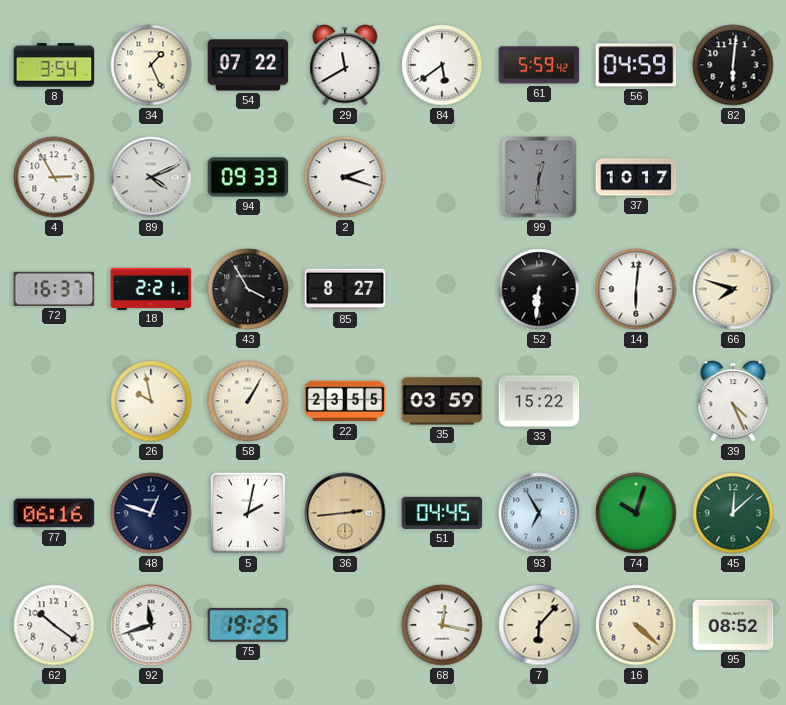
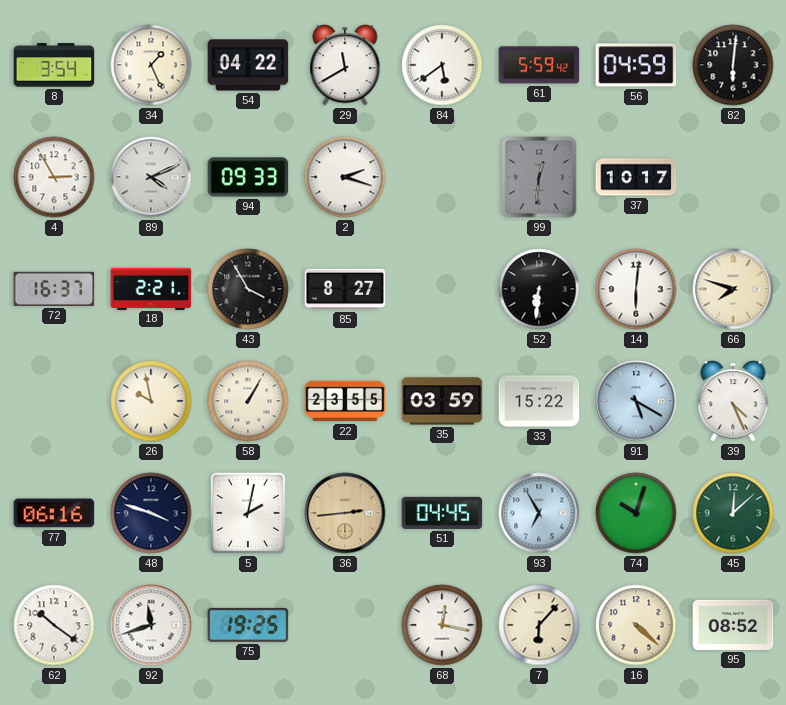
54: 07:22 -> 04:22 (248, 65)
91: none -> 5:20 (636, 401)
48: 12:48 -> 3:48 (151, 513)
